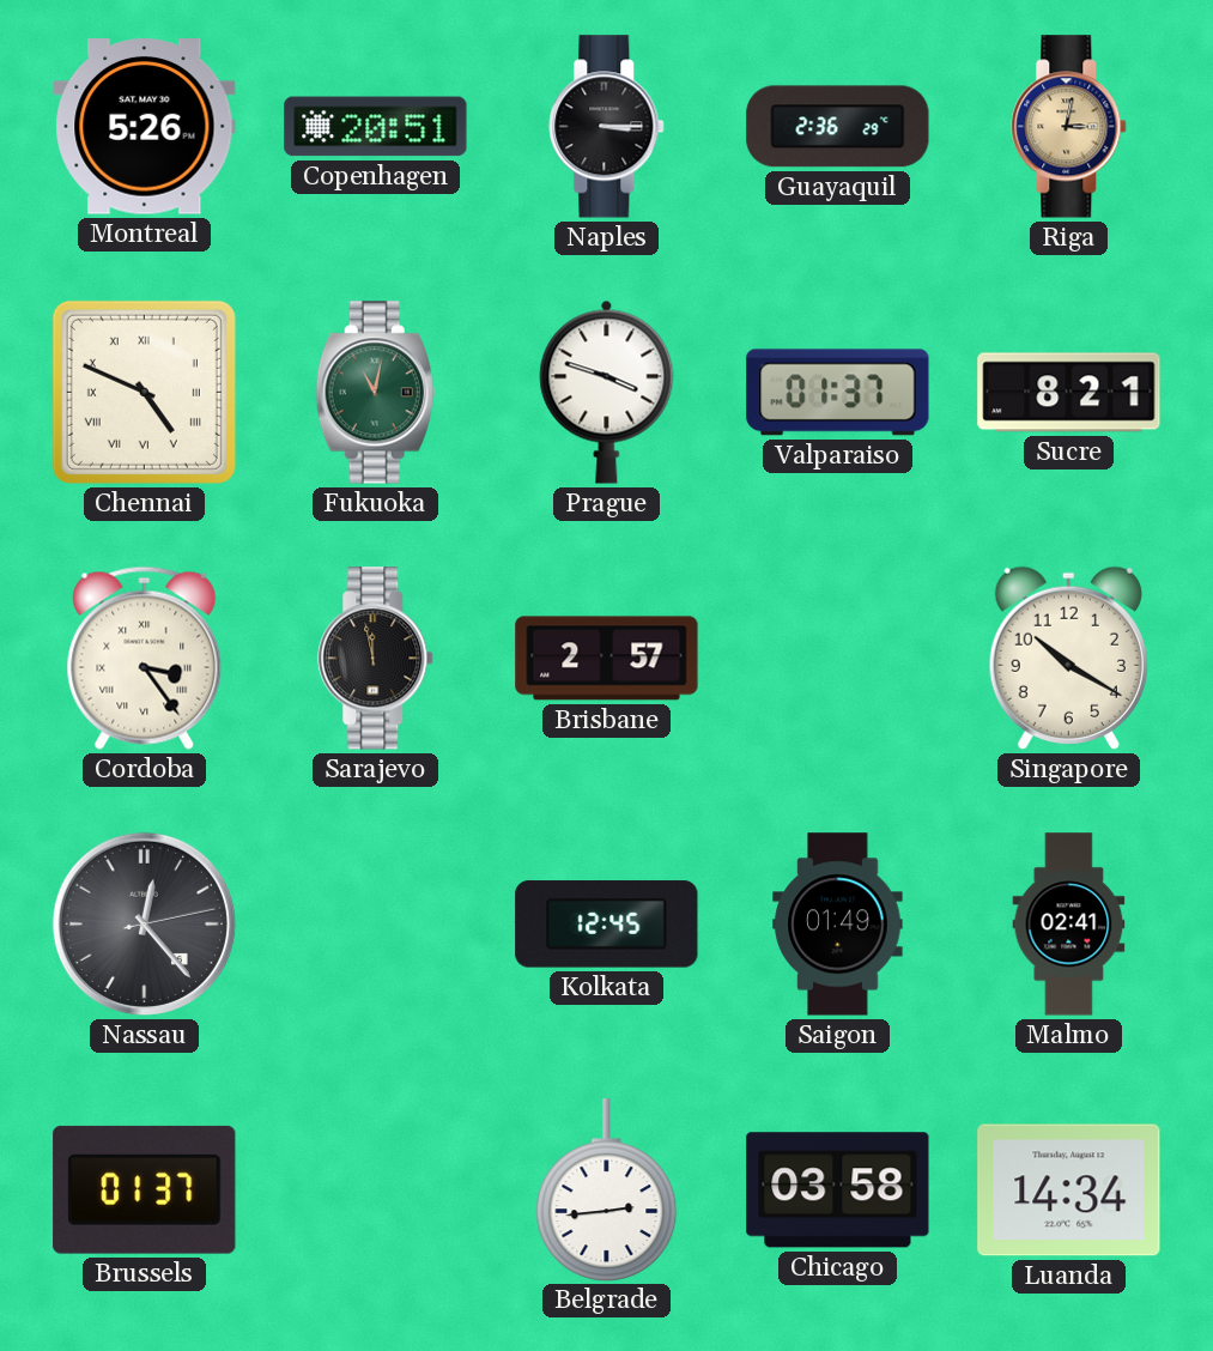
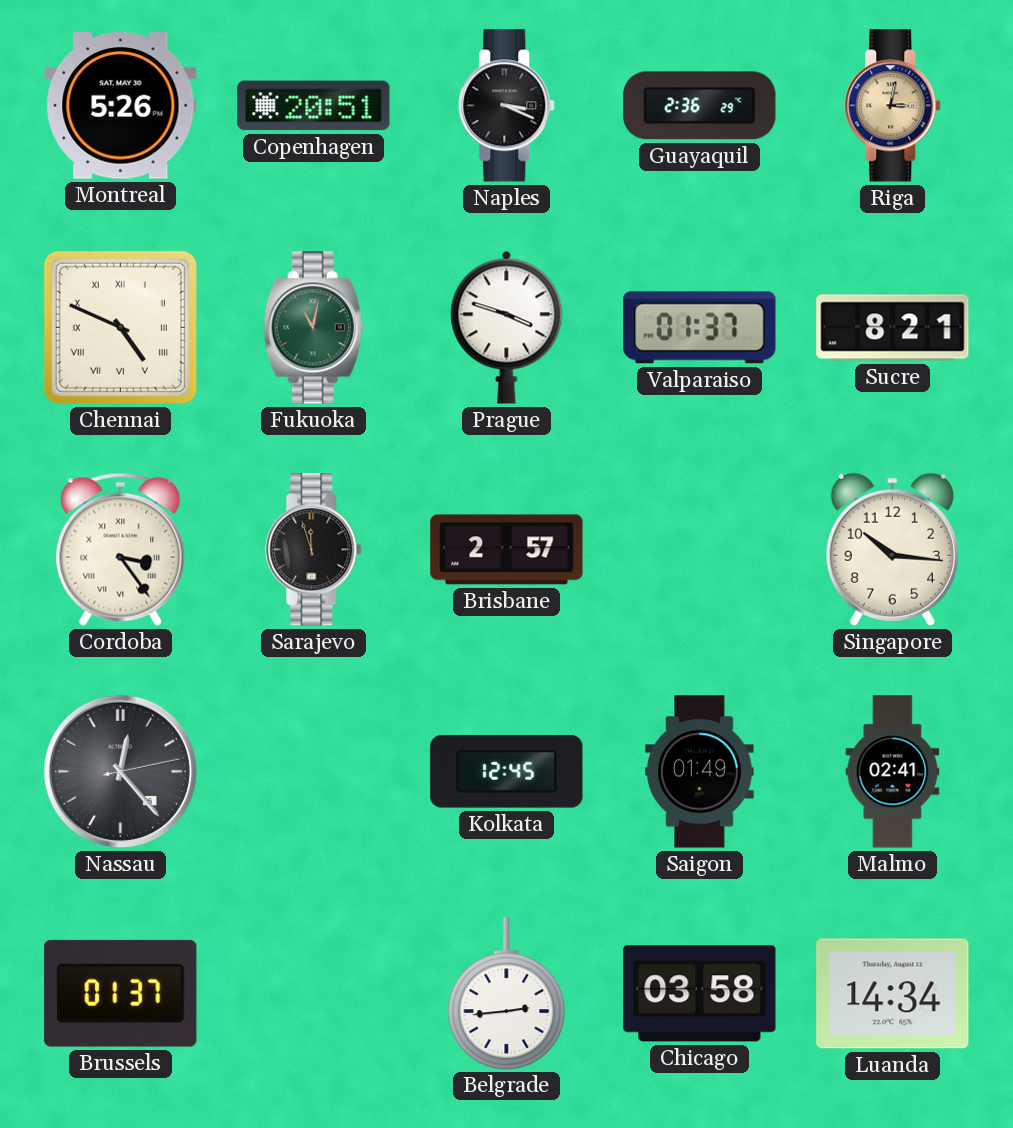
Naples: 3:15 -> 3:19 (507, 106)
Sarajevo: 11:58 -> 11:57 (314, 550)
Singapore: 10:20 -> 10:16 (892, 549)
